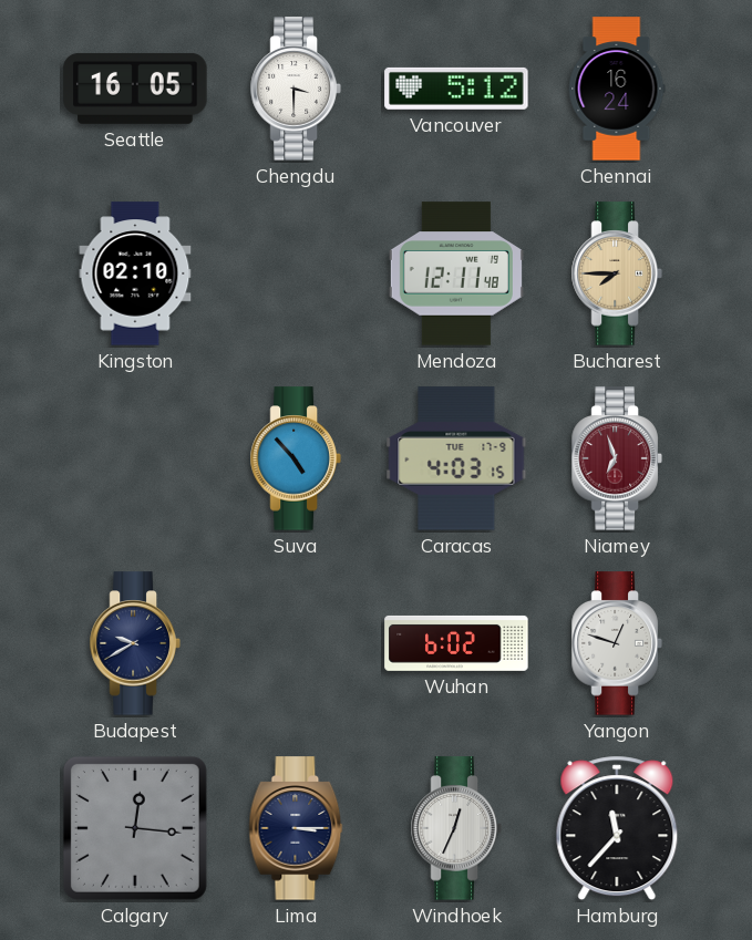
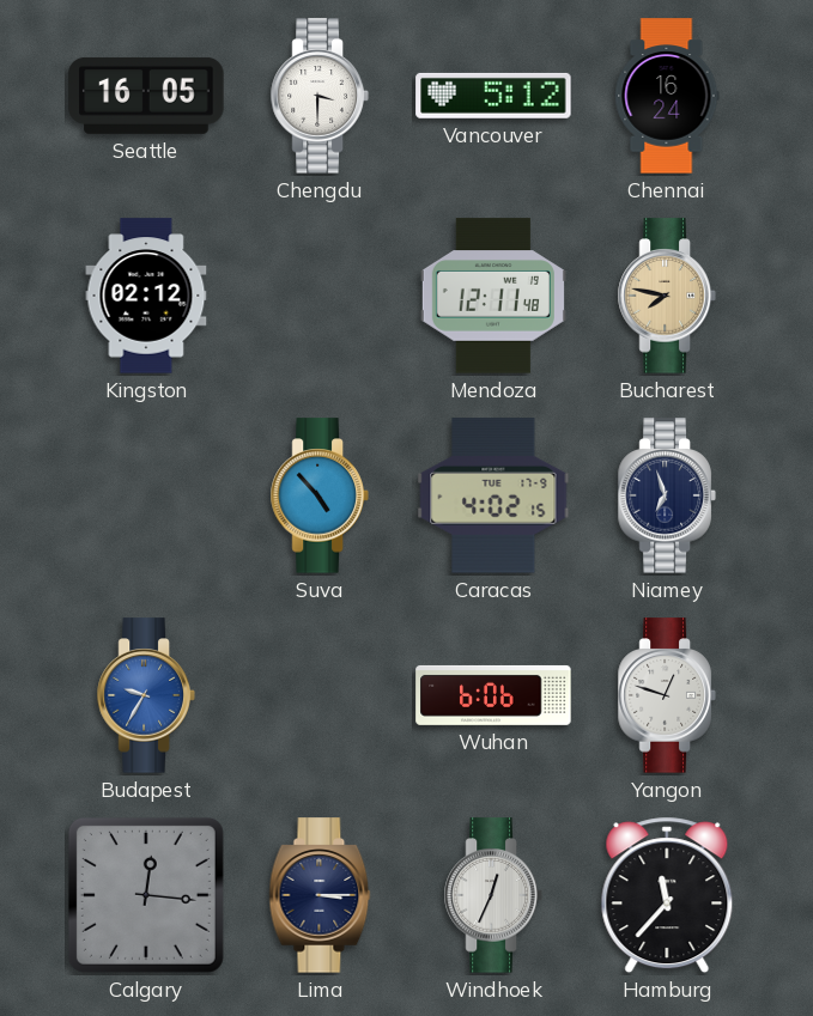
Kingston: 02:10 -> 02:12 (146, 296)
Bucharest: 7:45 -> 7:47 (667, 296)
Caracas: 4:03 -> 4:02 (493, 495)
Niamey dial: burgundy -> navy (667, 495)
Budapest: 9:40 -> 9:35 (146, 695)
Budapest dial: navy -> blue (146, 695)
Wuhan: 6:02 -> 6:06 (493, 695)
